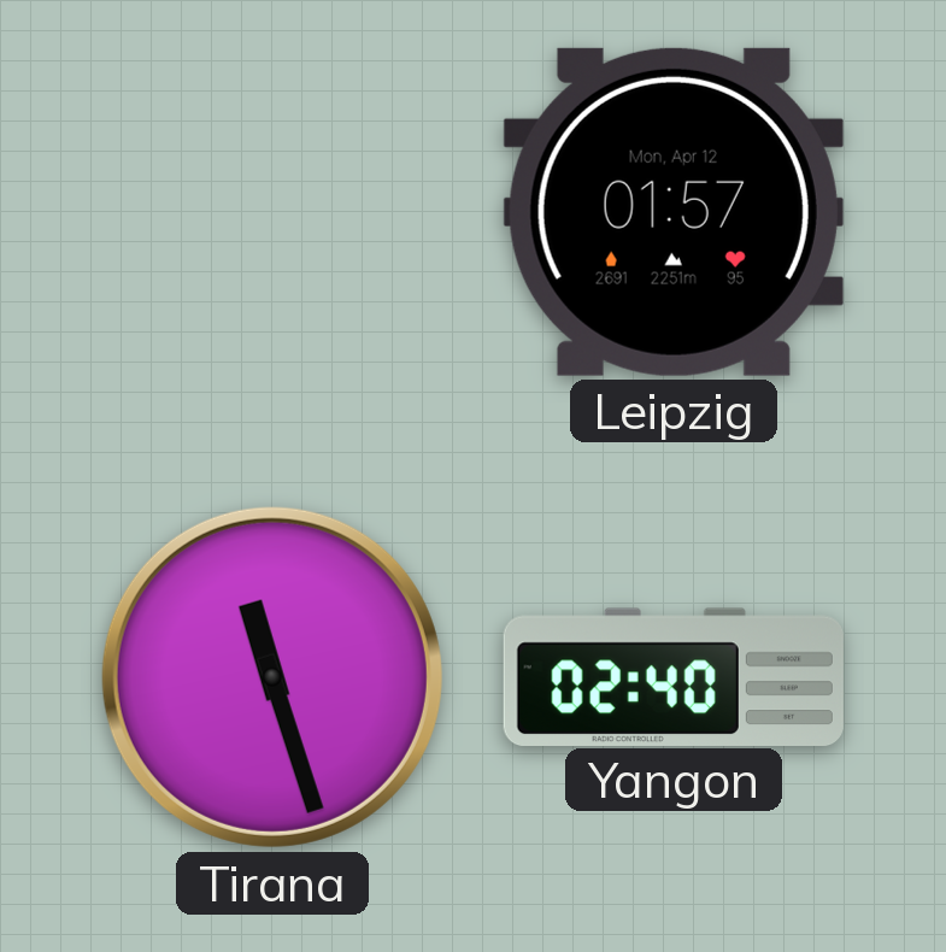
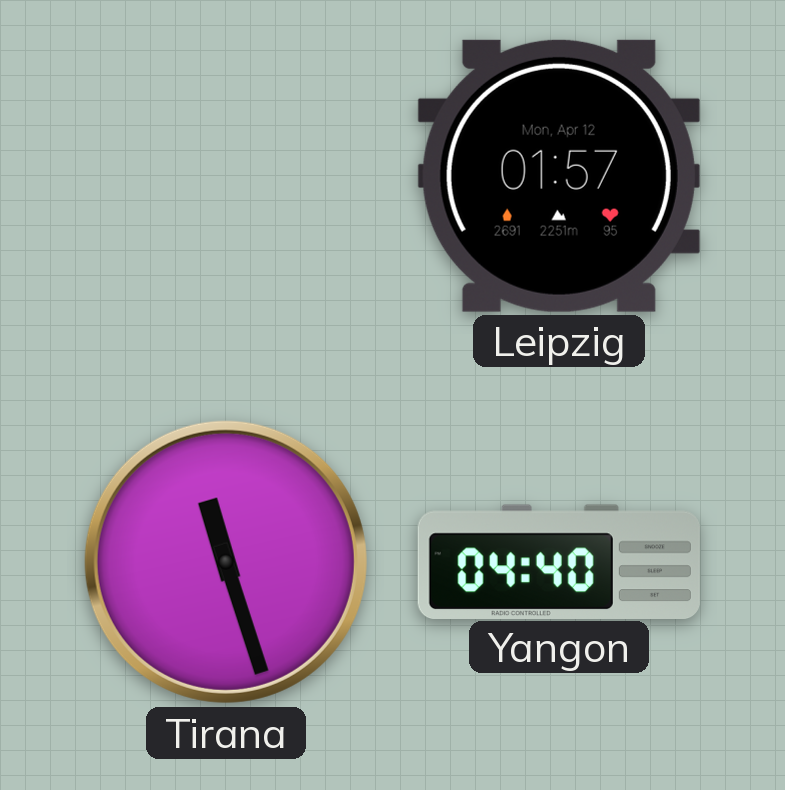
Yangon: 02:40 -> 04:40 (559, 561)
